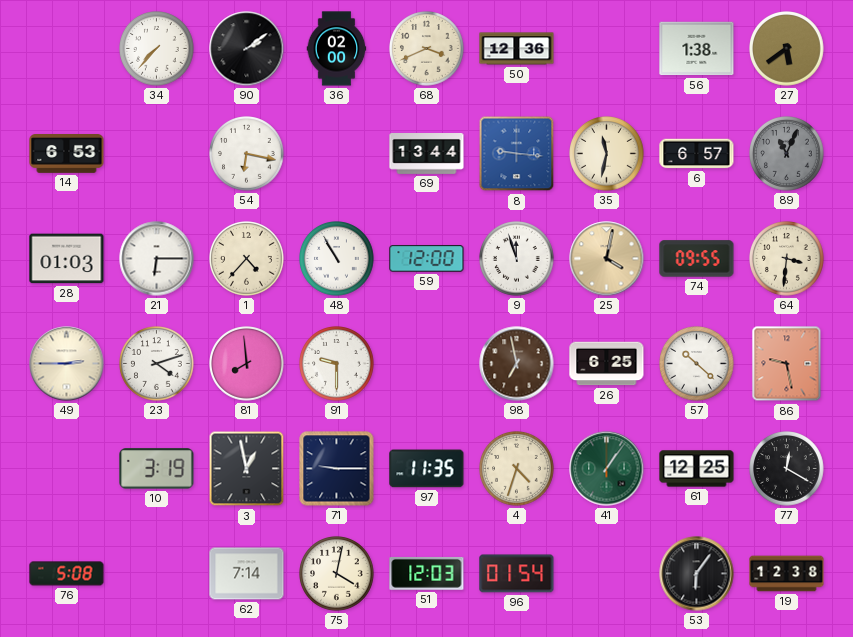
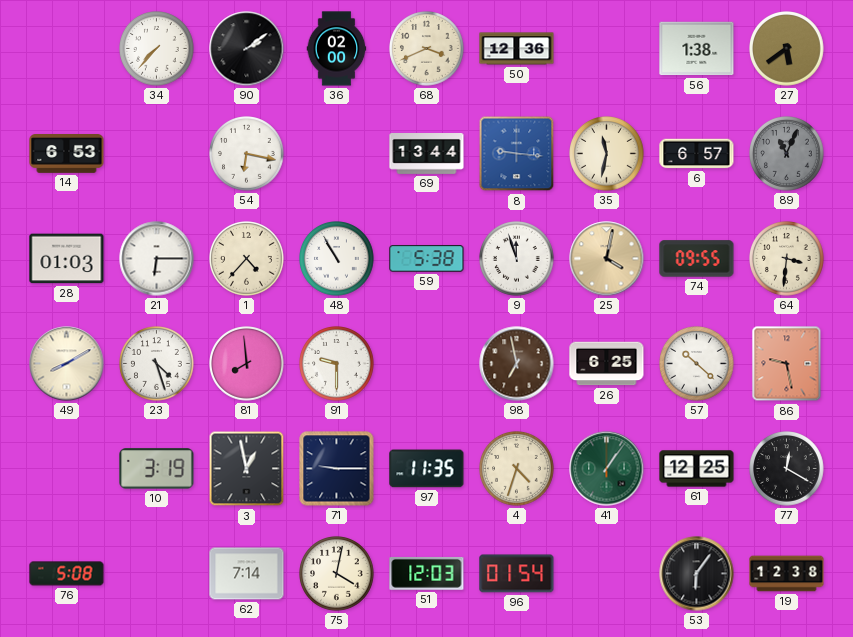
59: 12:00 -> 5:38 (427, 259)
49: 2:45 -> 8:10 (67, 364)
23: 4:12 -> 4:27 (157, 364)
